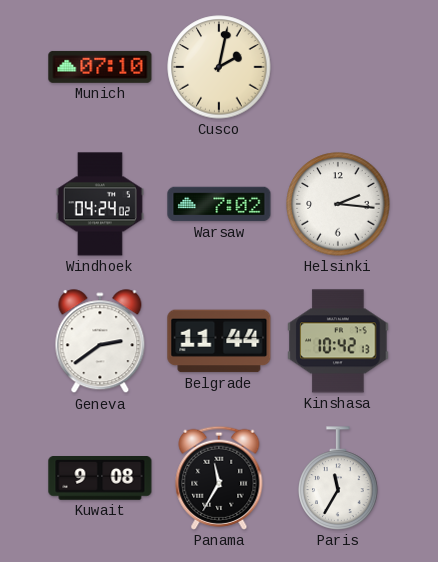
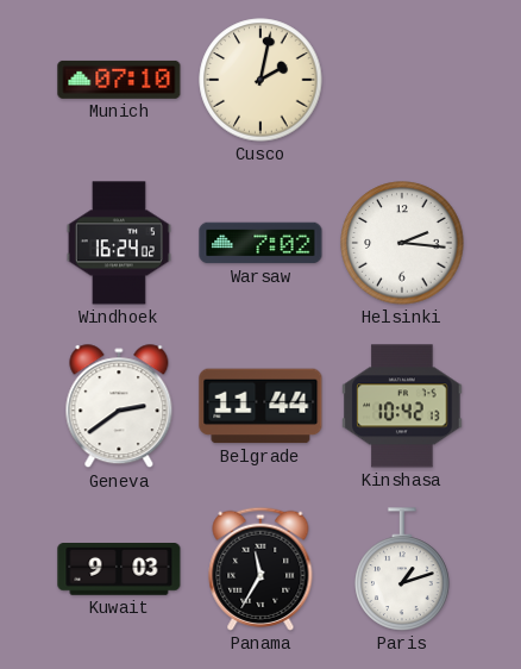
Windhoek: 04:24 -> 16:24 (119, 243)
Kuwait: 9:08 -> 9:03 (119, 570)
Paris: 11:35 -> 1:12 (402, 569)
